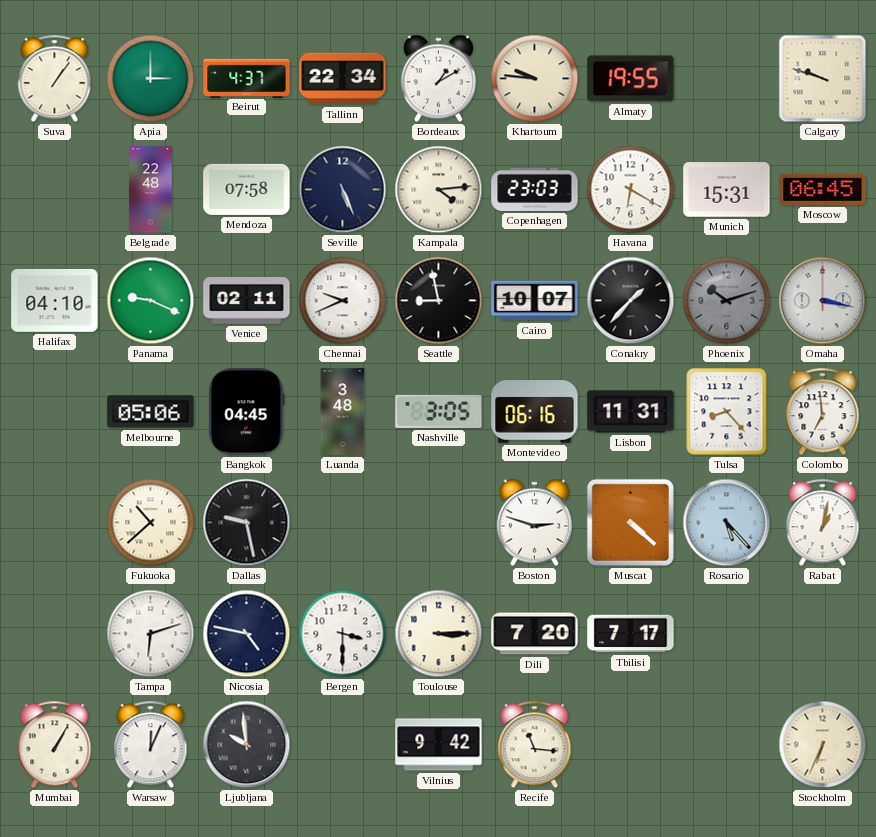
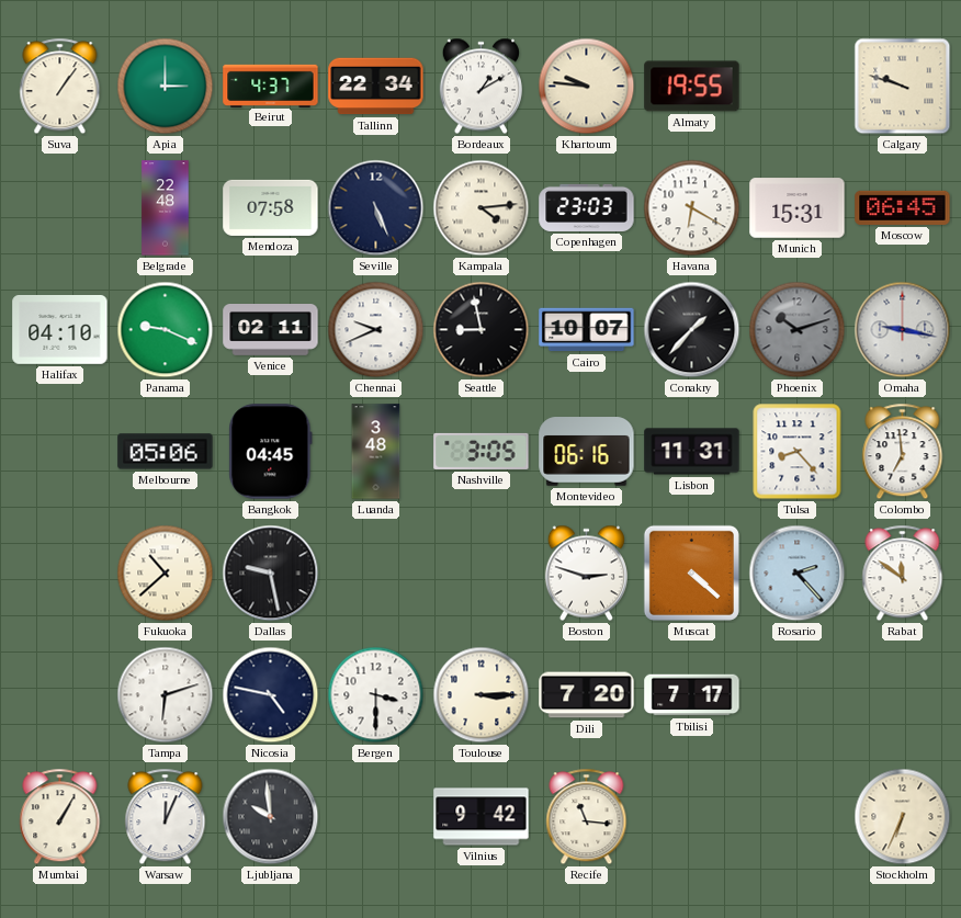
Omaha: 3:17 -> 9:17 (903, 330)
Rosario: 5:23 -> 2:23 (798, 574)
Rabat: 1:02 -> 11:51 (903, 574)
